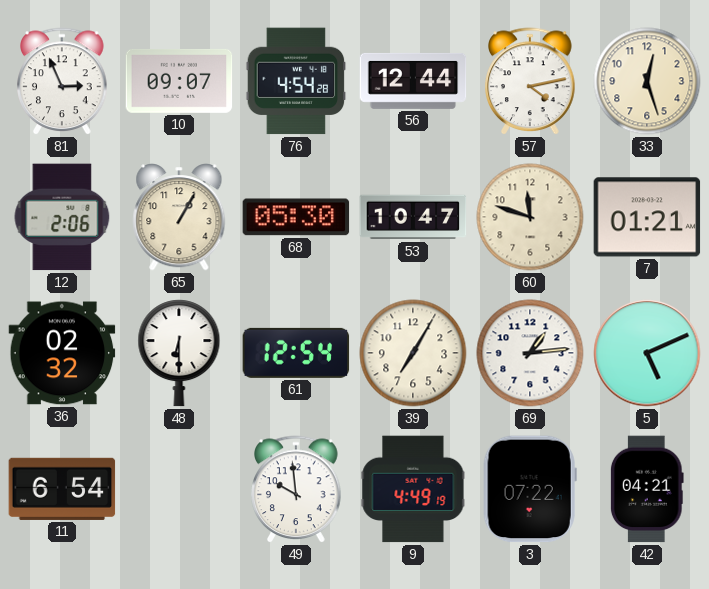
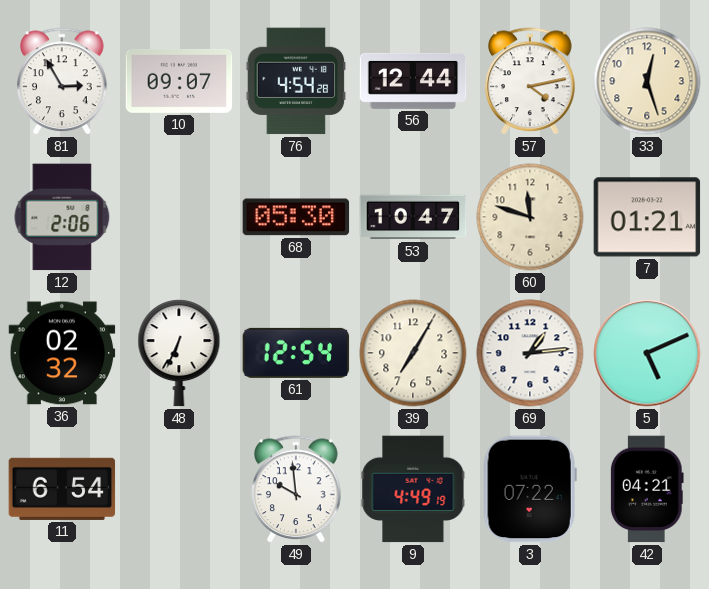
81: 2:56 -> 2:55 (62, 81)
65: 1:05 -> none (179, 217)
48: 6:30 -> 6:34 (179, 353)
